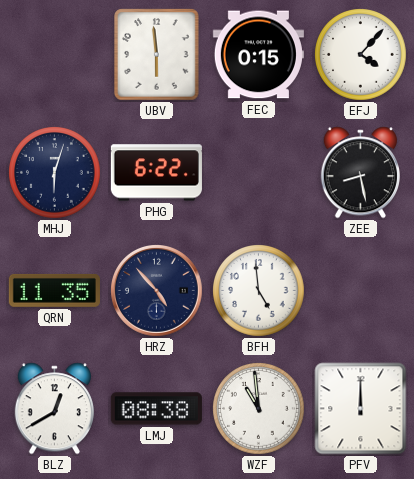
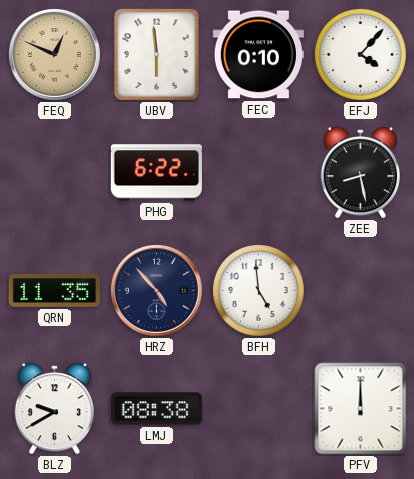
FEQ: none -> 12:49 (55, 55)
FEC: 0:15 -> 0:10 (258, 55)
MHJ: 6:03 -> none (55, 173)
BLZ: 12:40 -> 9:40 (54, 409)
WZF: 10:59 -> none (259, 409)
